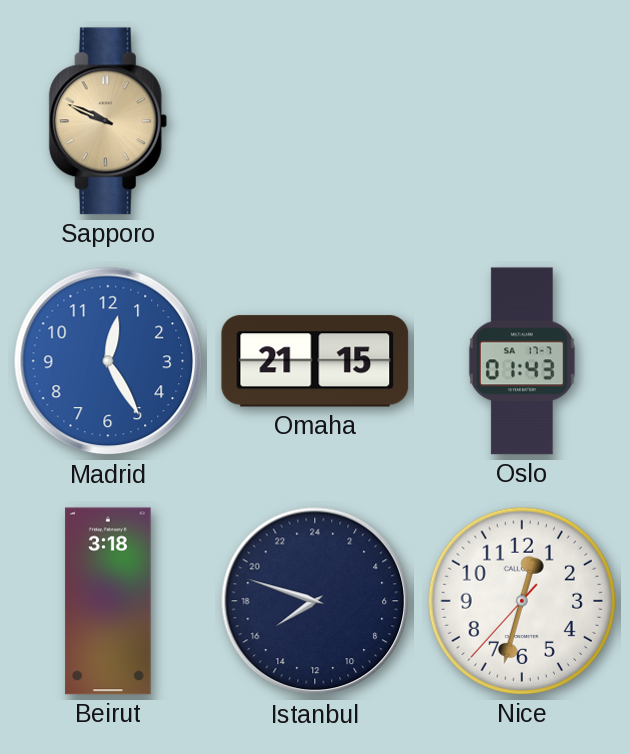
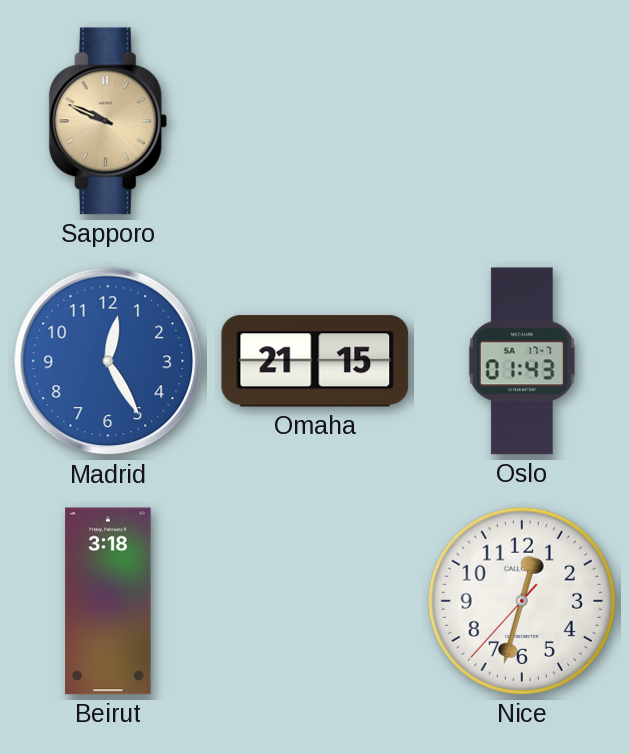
Istanbul: 15:48 -> none (315, 601)
